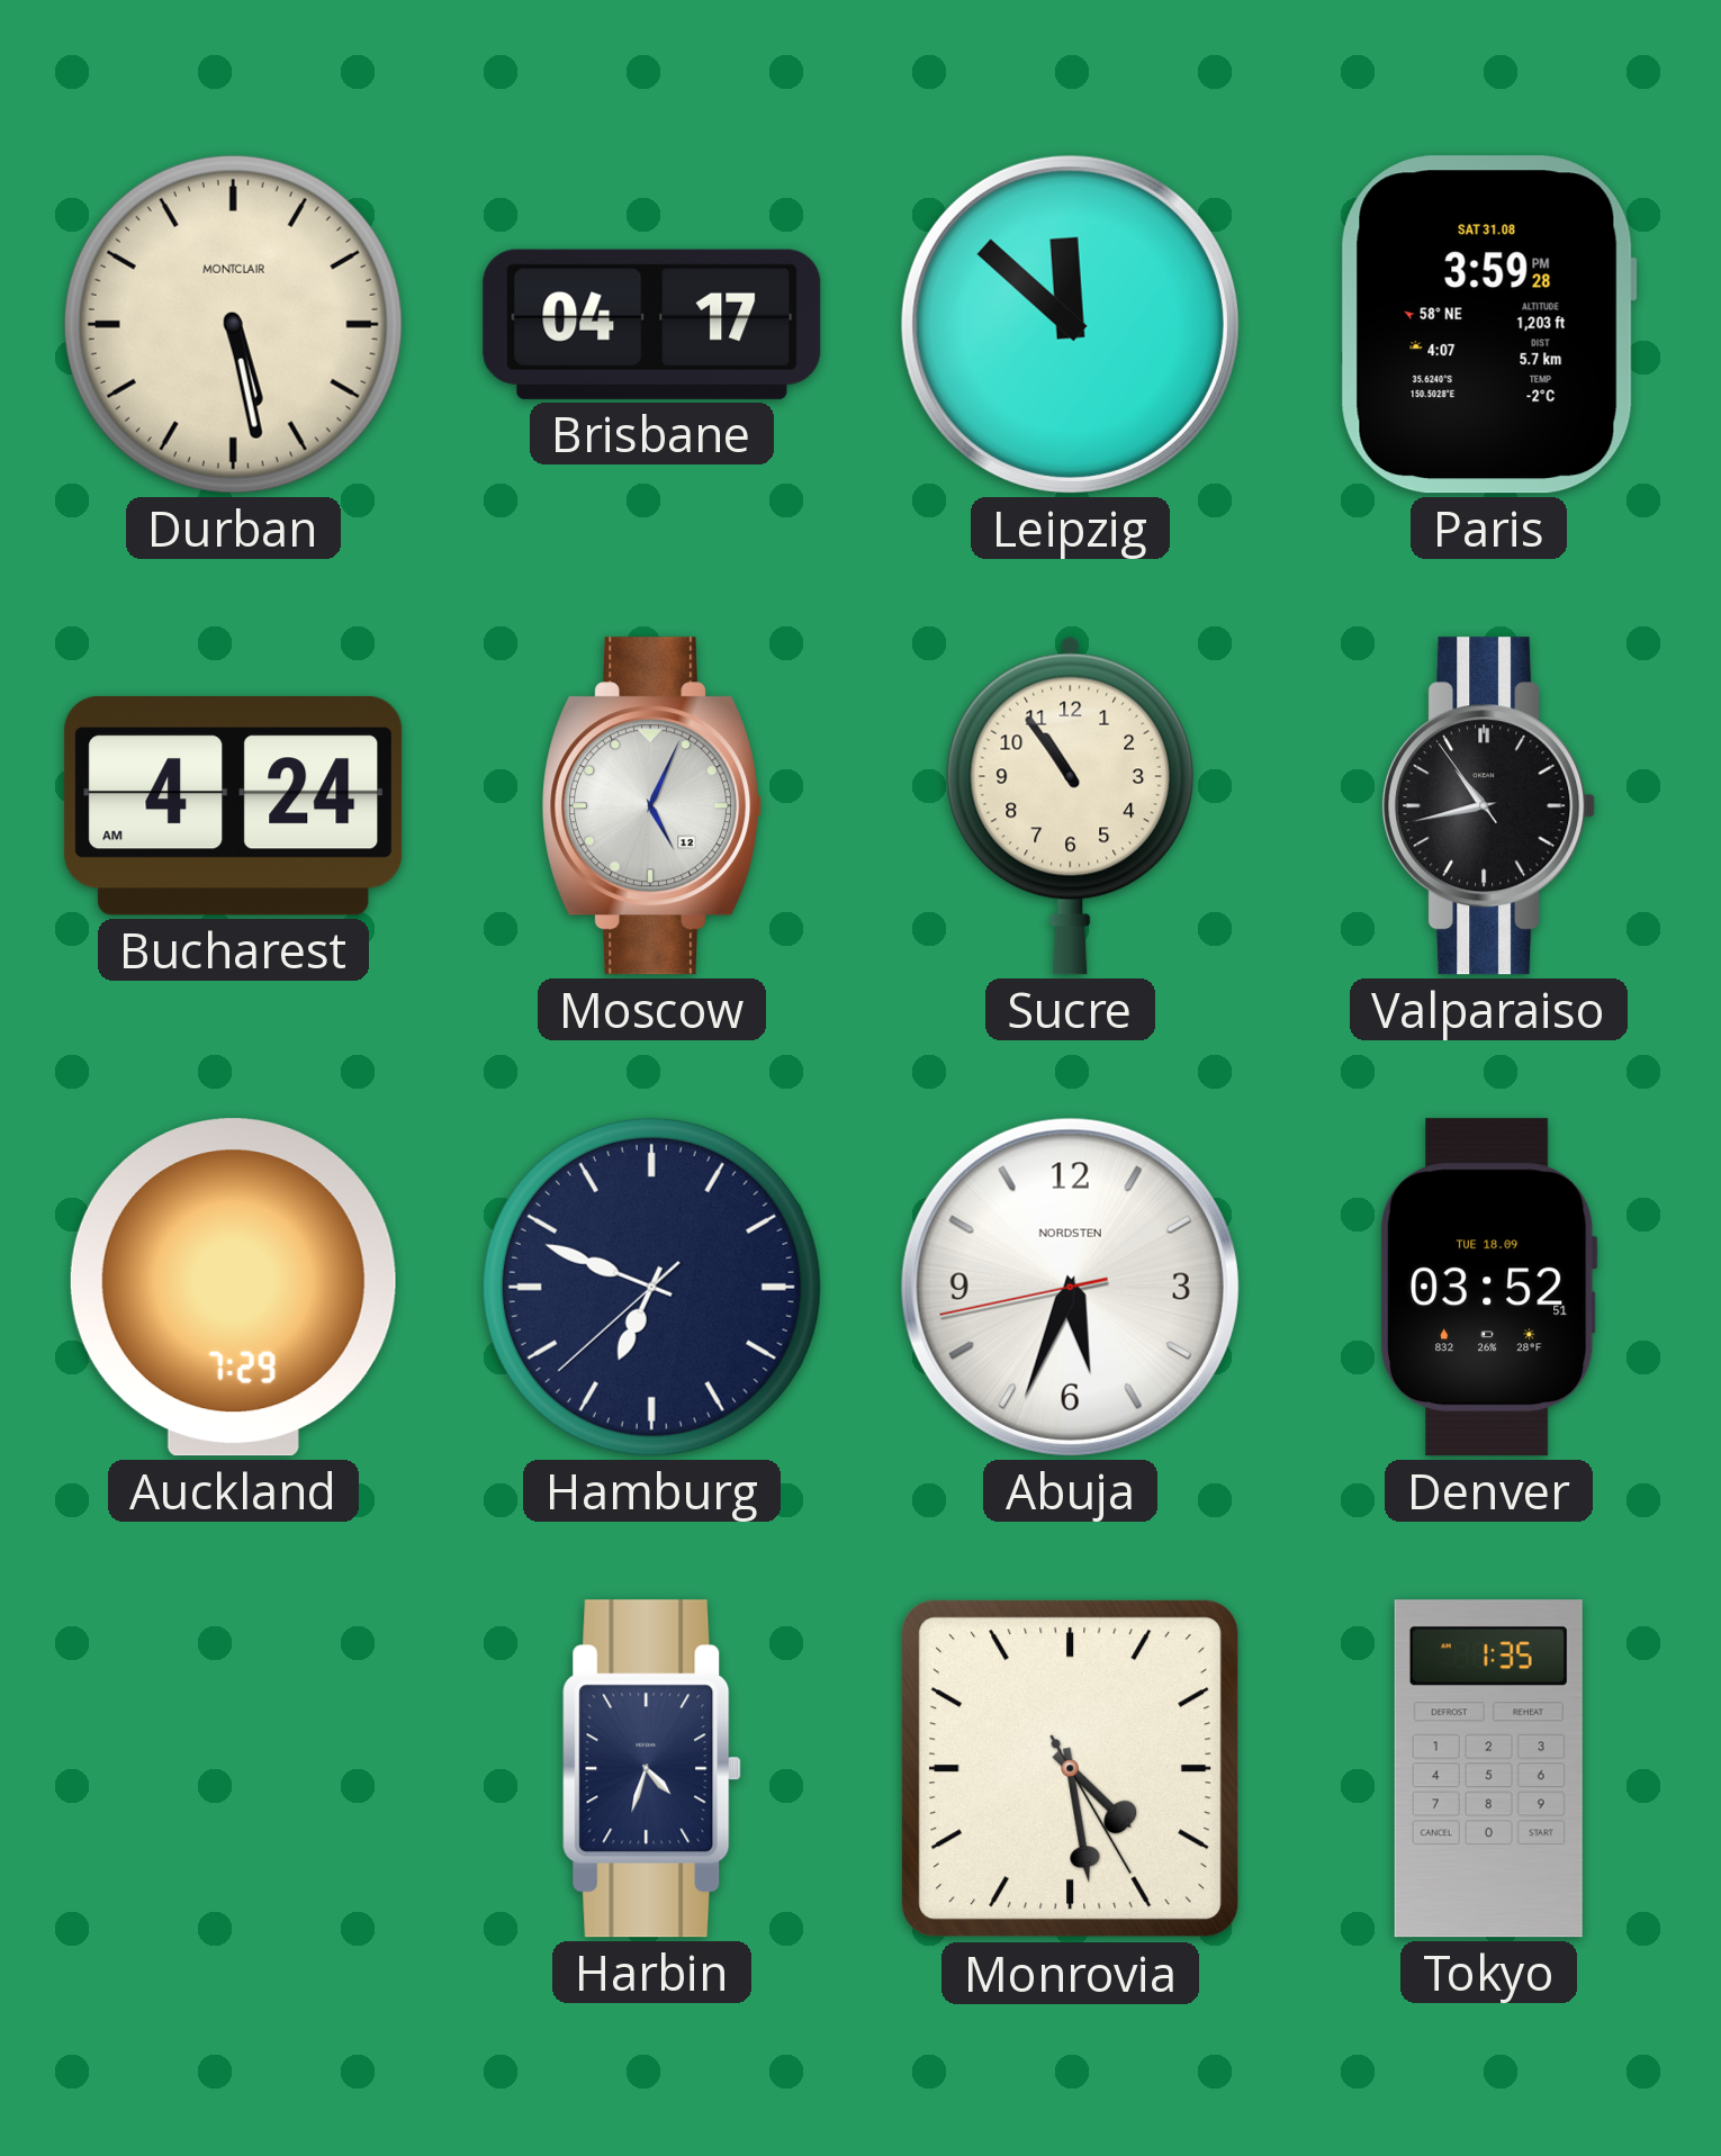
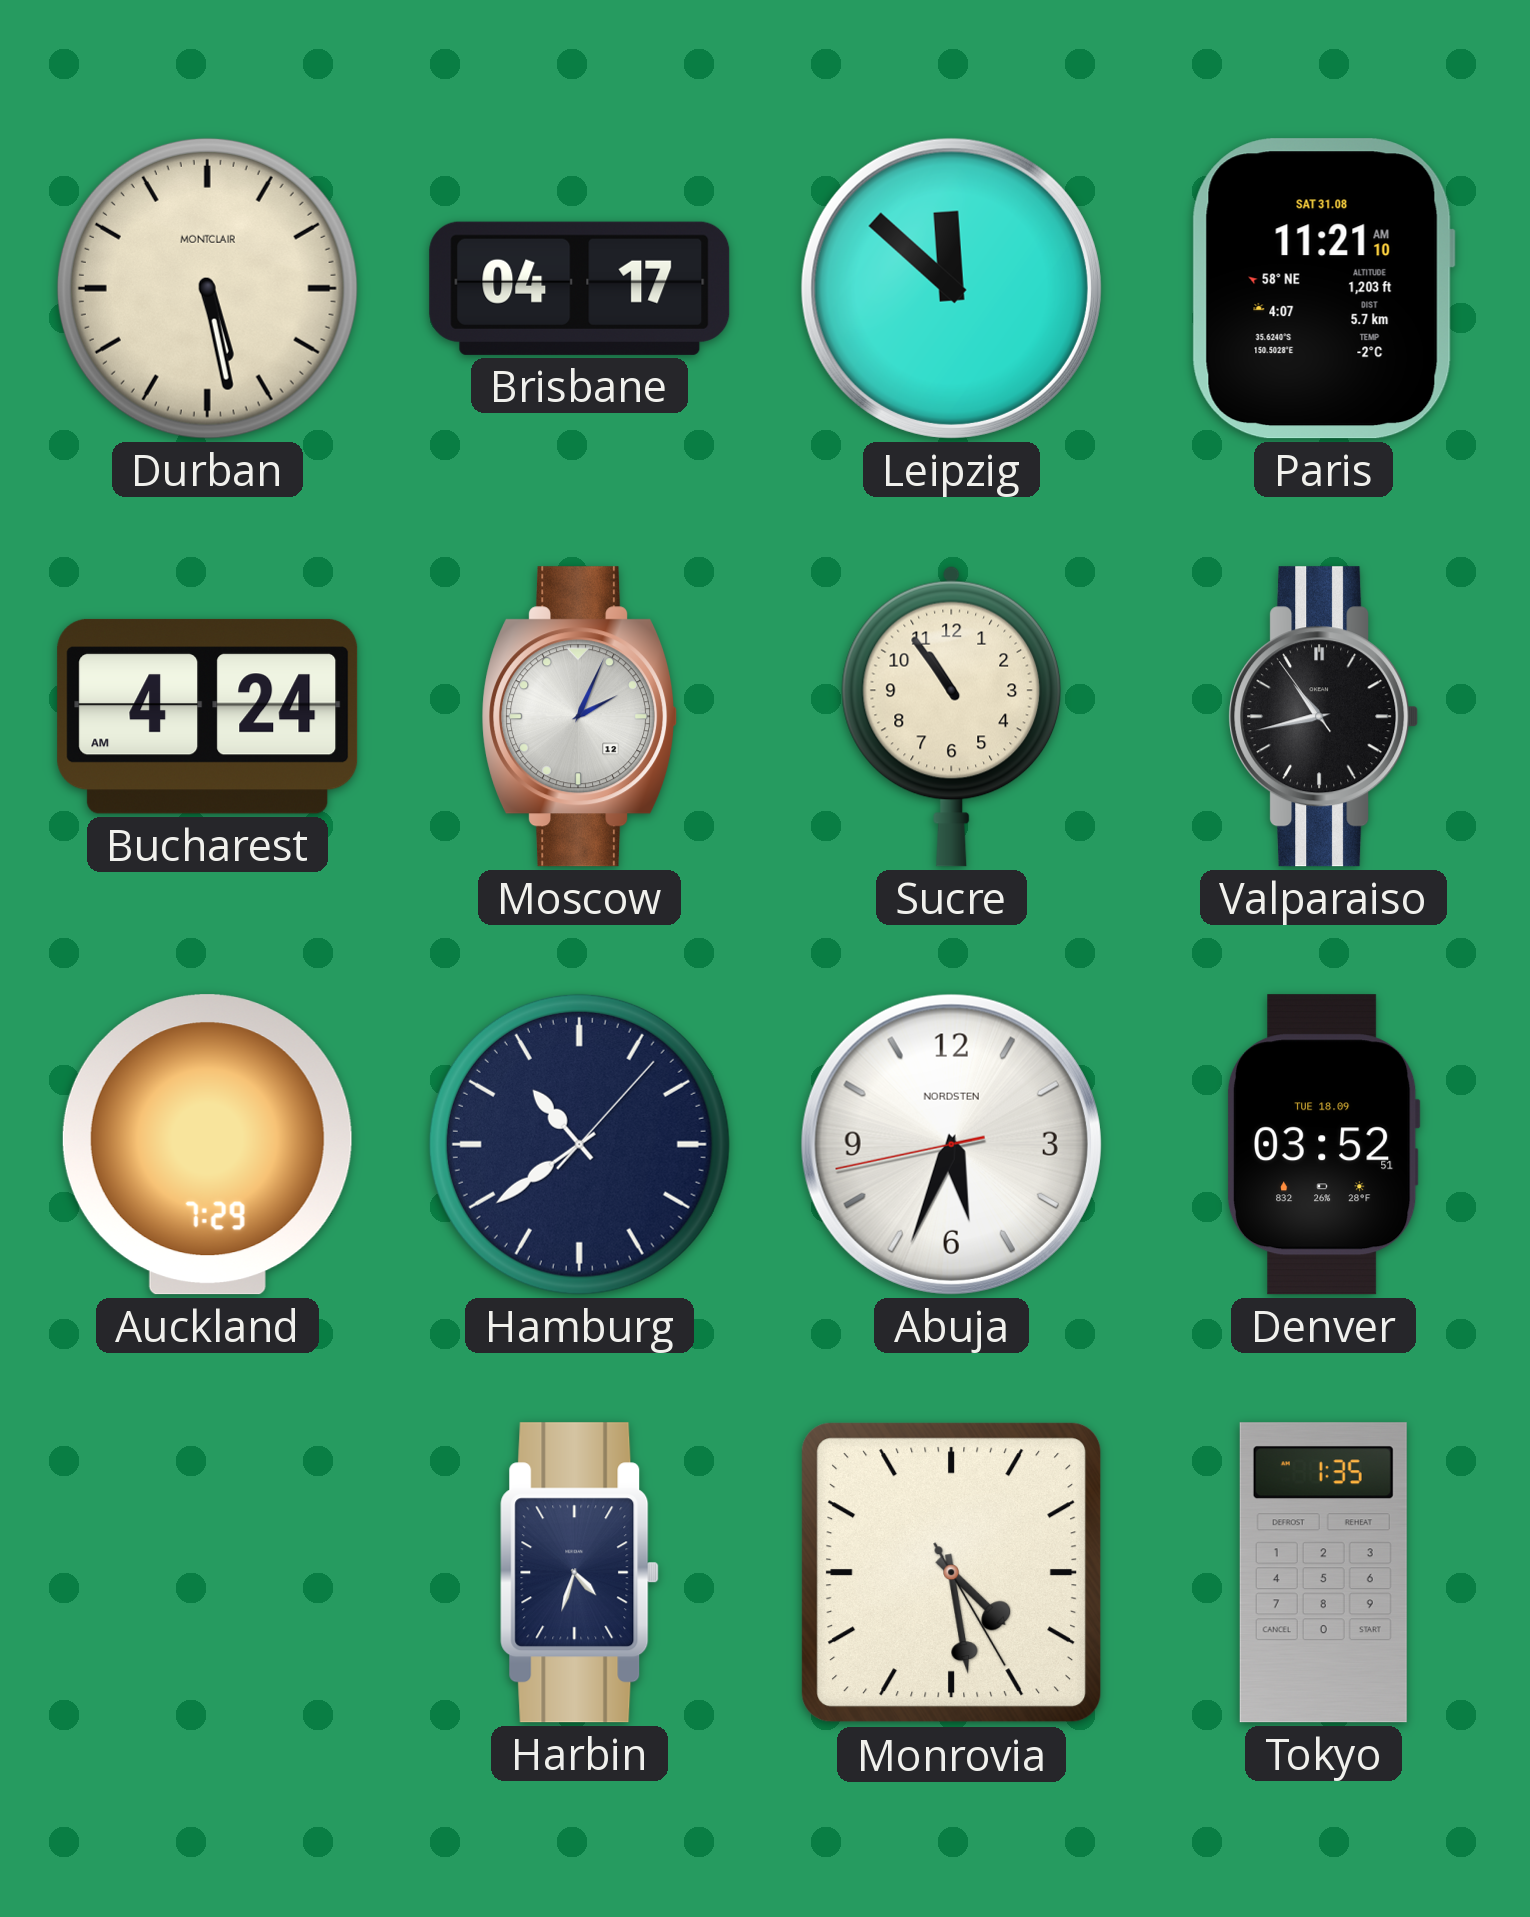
Paris: 3:59 -> 11:21 (1323, 289)
Moscow: 5:04 -> 2:04 (580, 717)
Hamburg: 6:48 -> 10:39 (579, 1144)
